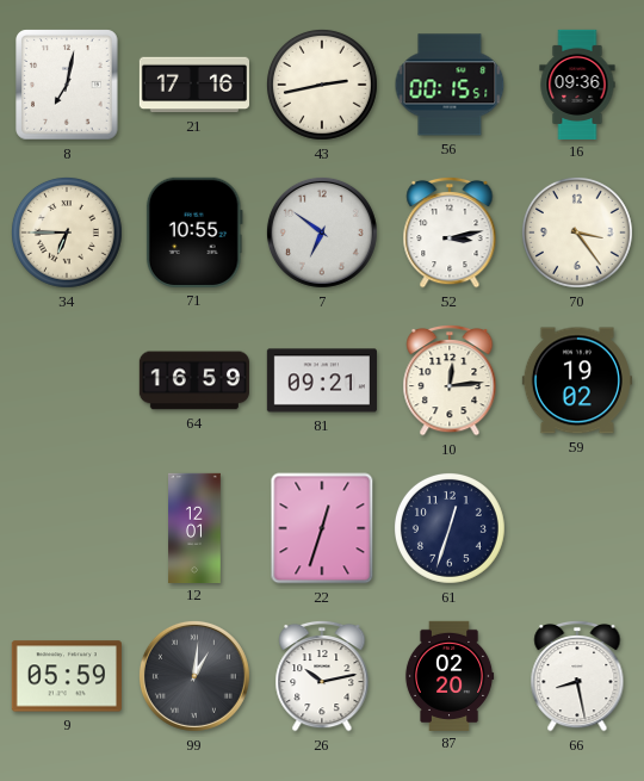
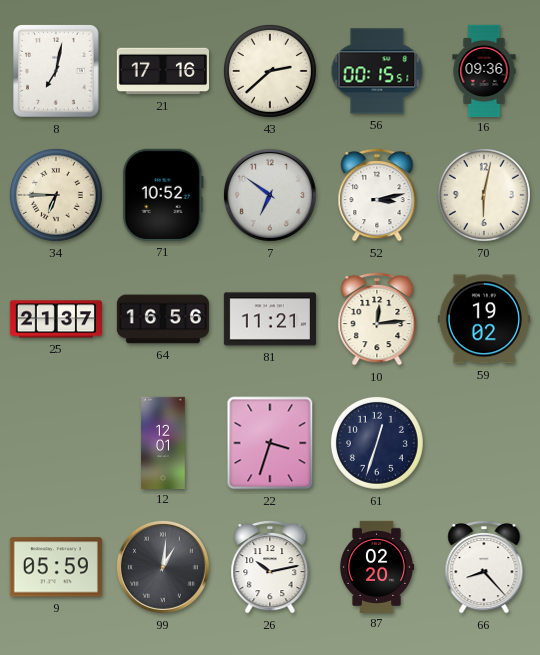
43: 2:43 -> 2:38 (270, 71)
71: 10:55 -> 10:52 (163, 195)
70: 3:24 -> 6:02 (484, 195)
25: none -> 21:37 (56, 319)
64: 16:59 -> 16:56 (162, 319)
81: 09:21 -> 11:21 (270, 319)
22: 12:33 -> 3:33 (270, 443)
66: 8:28 -> 8:23 (484, 567)
